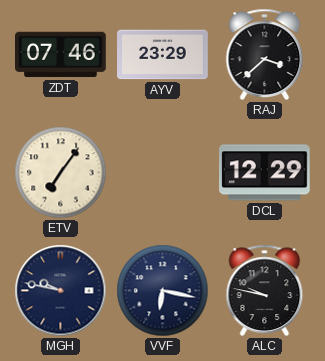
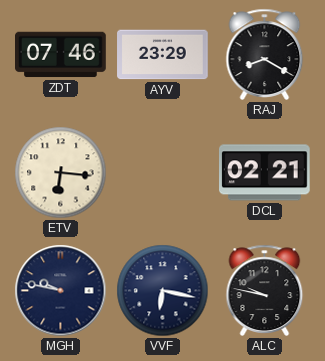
RAJ: 3:38 -> 8:20 (265, 54)
ETV: 7:06 -> 6:16 (61, 173)
DCL: 12:29 -> 02:21 (265, 173)
